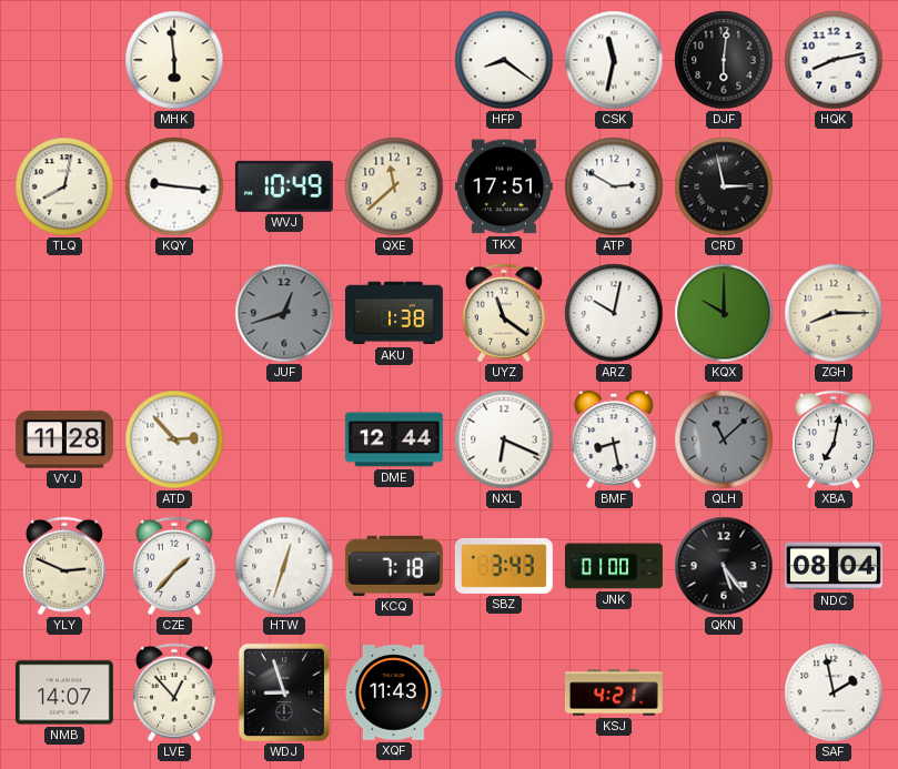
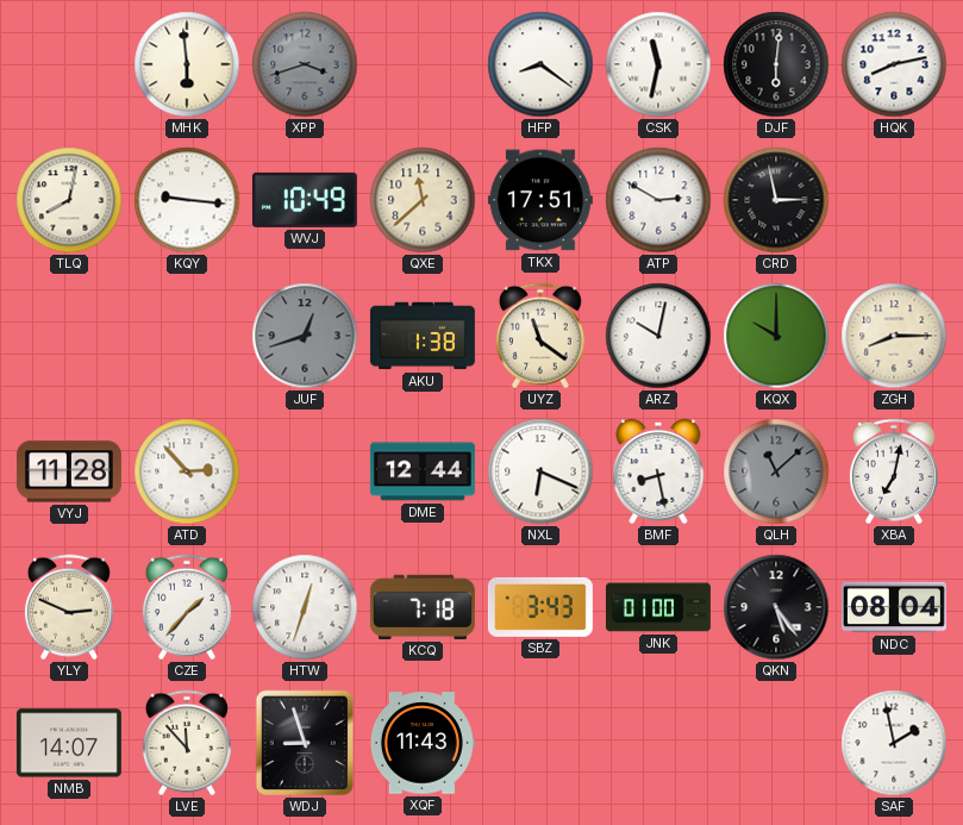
XPP: none -> 3:42 (305, 64)
LVE: 12:53 -> 11:53 (187, 743)
KSJ: 4:21 -> none (614, 692)
